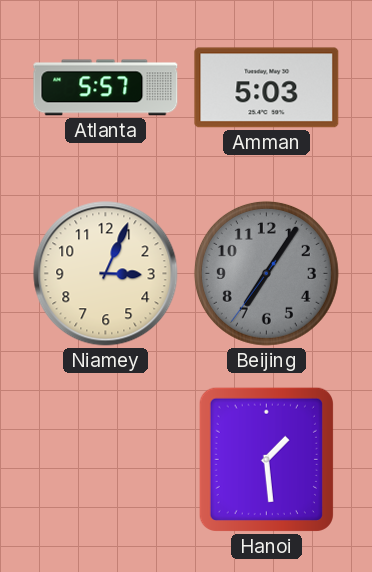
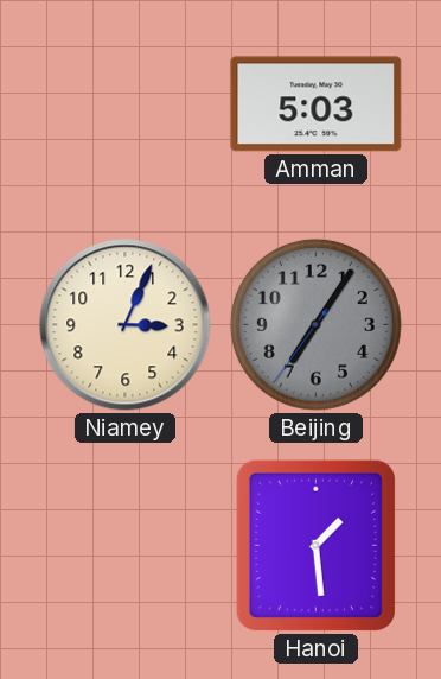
Atlanta: 5:57 -> none (106, 88)
